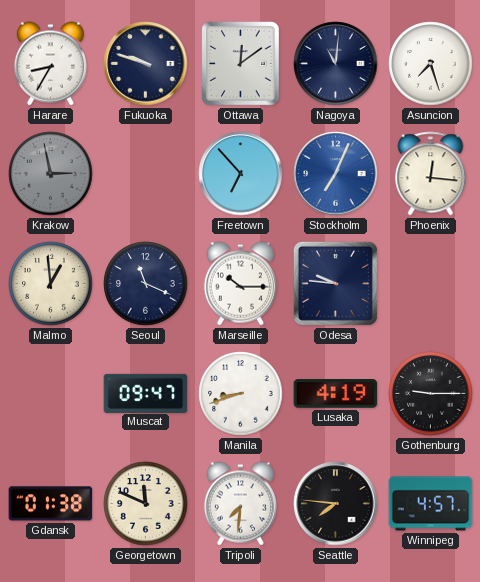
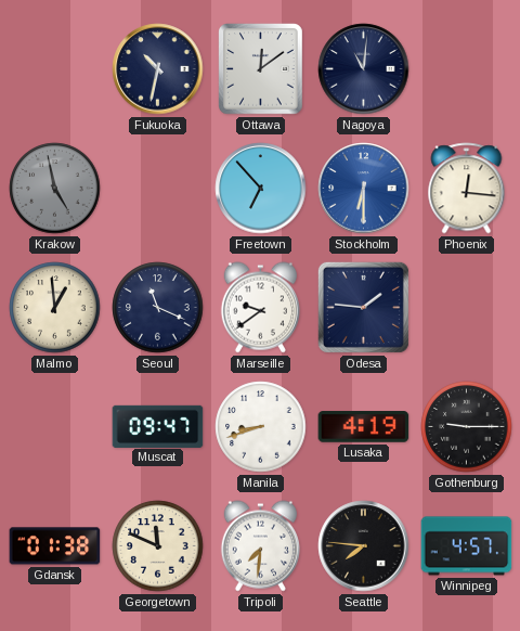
Harare: 8:35 -> none (50, 64)
Fukuoka: 9:48 -> 10:32 (158, 69)
Asuncion: 7:27 -> none (431, 64)
Krakow: 2:58 -> 4:58 (55, 189)
Stockholm: 7:04 -> 6:30 (364, 189)
Marseille: 10:15 -> 9:39 (260, 308)
Odesa: 9:46 -> 1:46 (363, 307)
